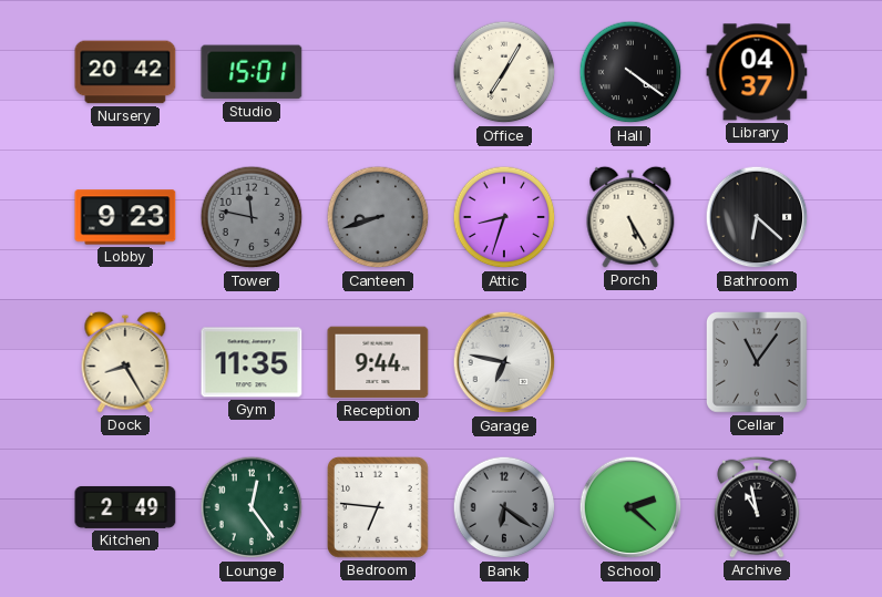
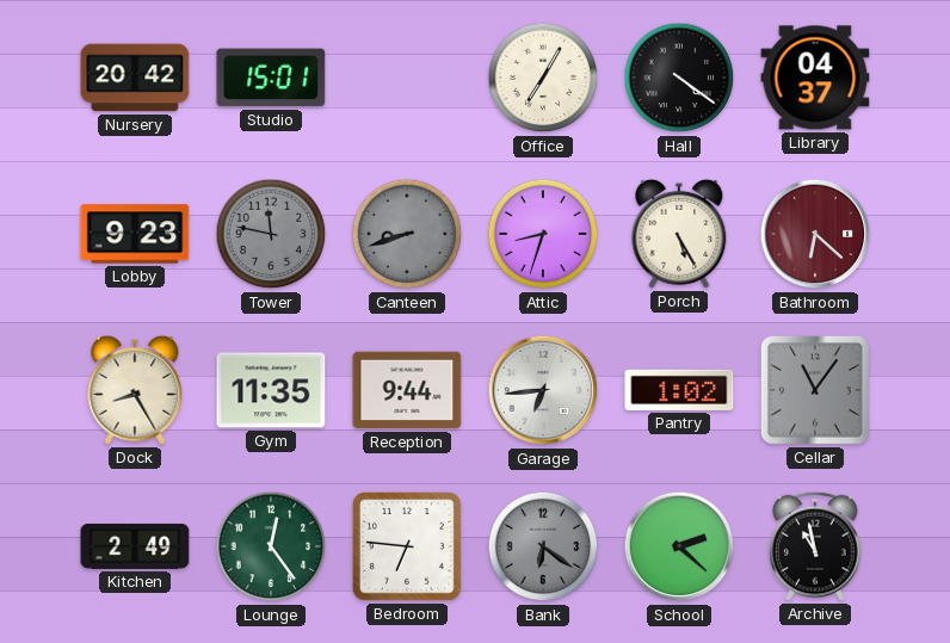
Bathroom dial: black -> burgundy (815, 234)
Garage: 6:47 -> 6:44 (543, 390)
Pantry: none -> 1:02 (679, 390)
